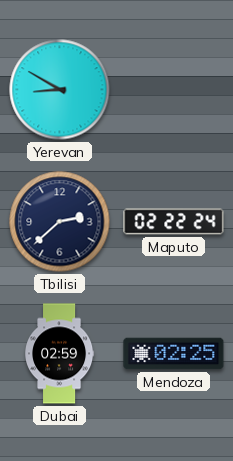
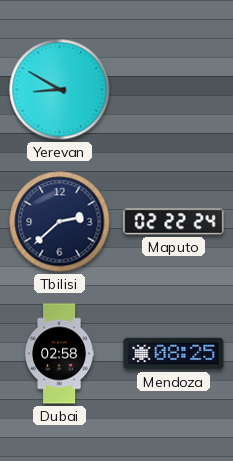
Dubai: 02:59 -> 02:58 (60, 354)
Mendoza: 02:25 -> 08:25 (174, 354)
